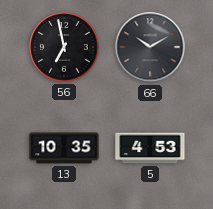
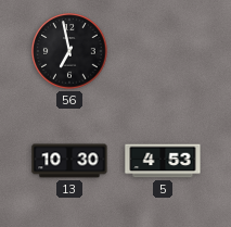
66: 10:10 -> none (150, 47)
13: 10:35 -> 10:30 (69, 161)
